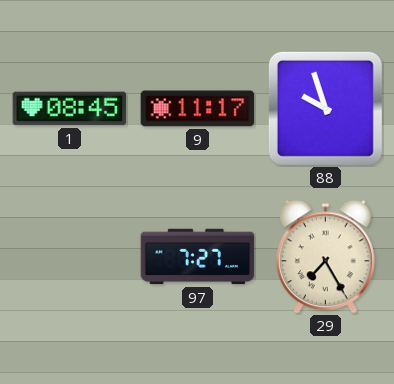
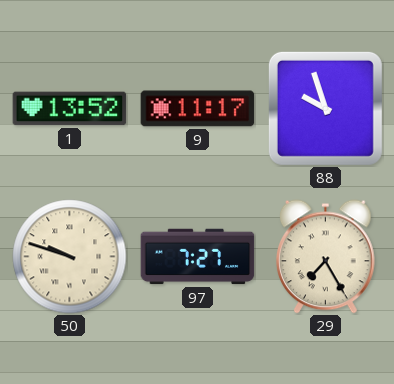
1: 08:45 -> 13:52 (70, 109)
50: none -> 9:48 (70, 257)
